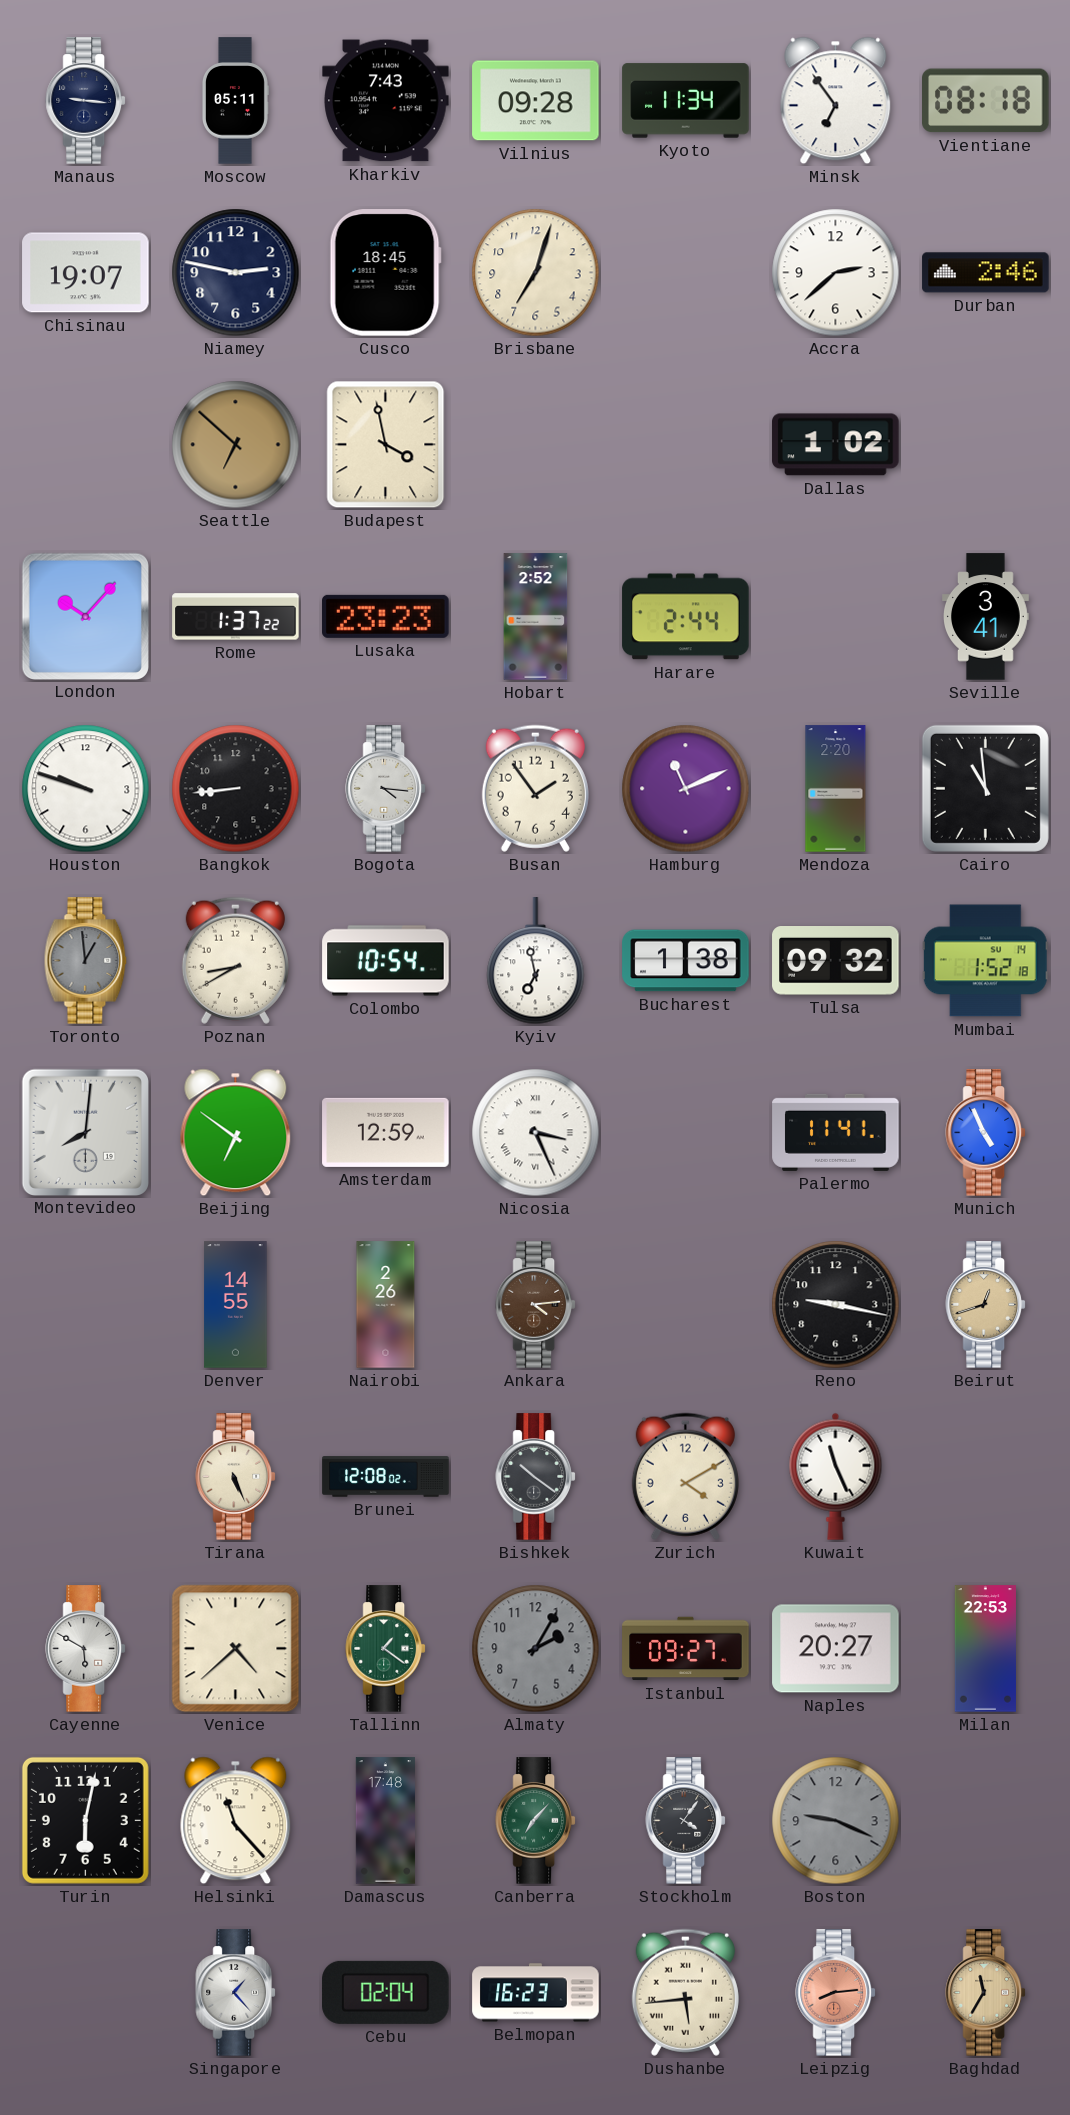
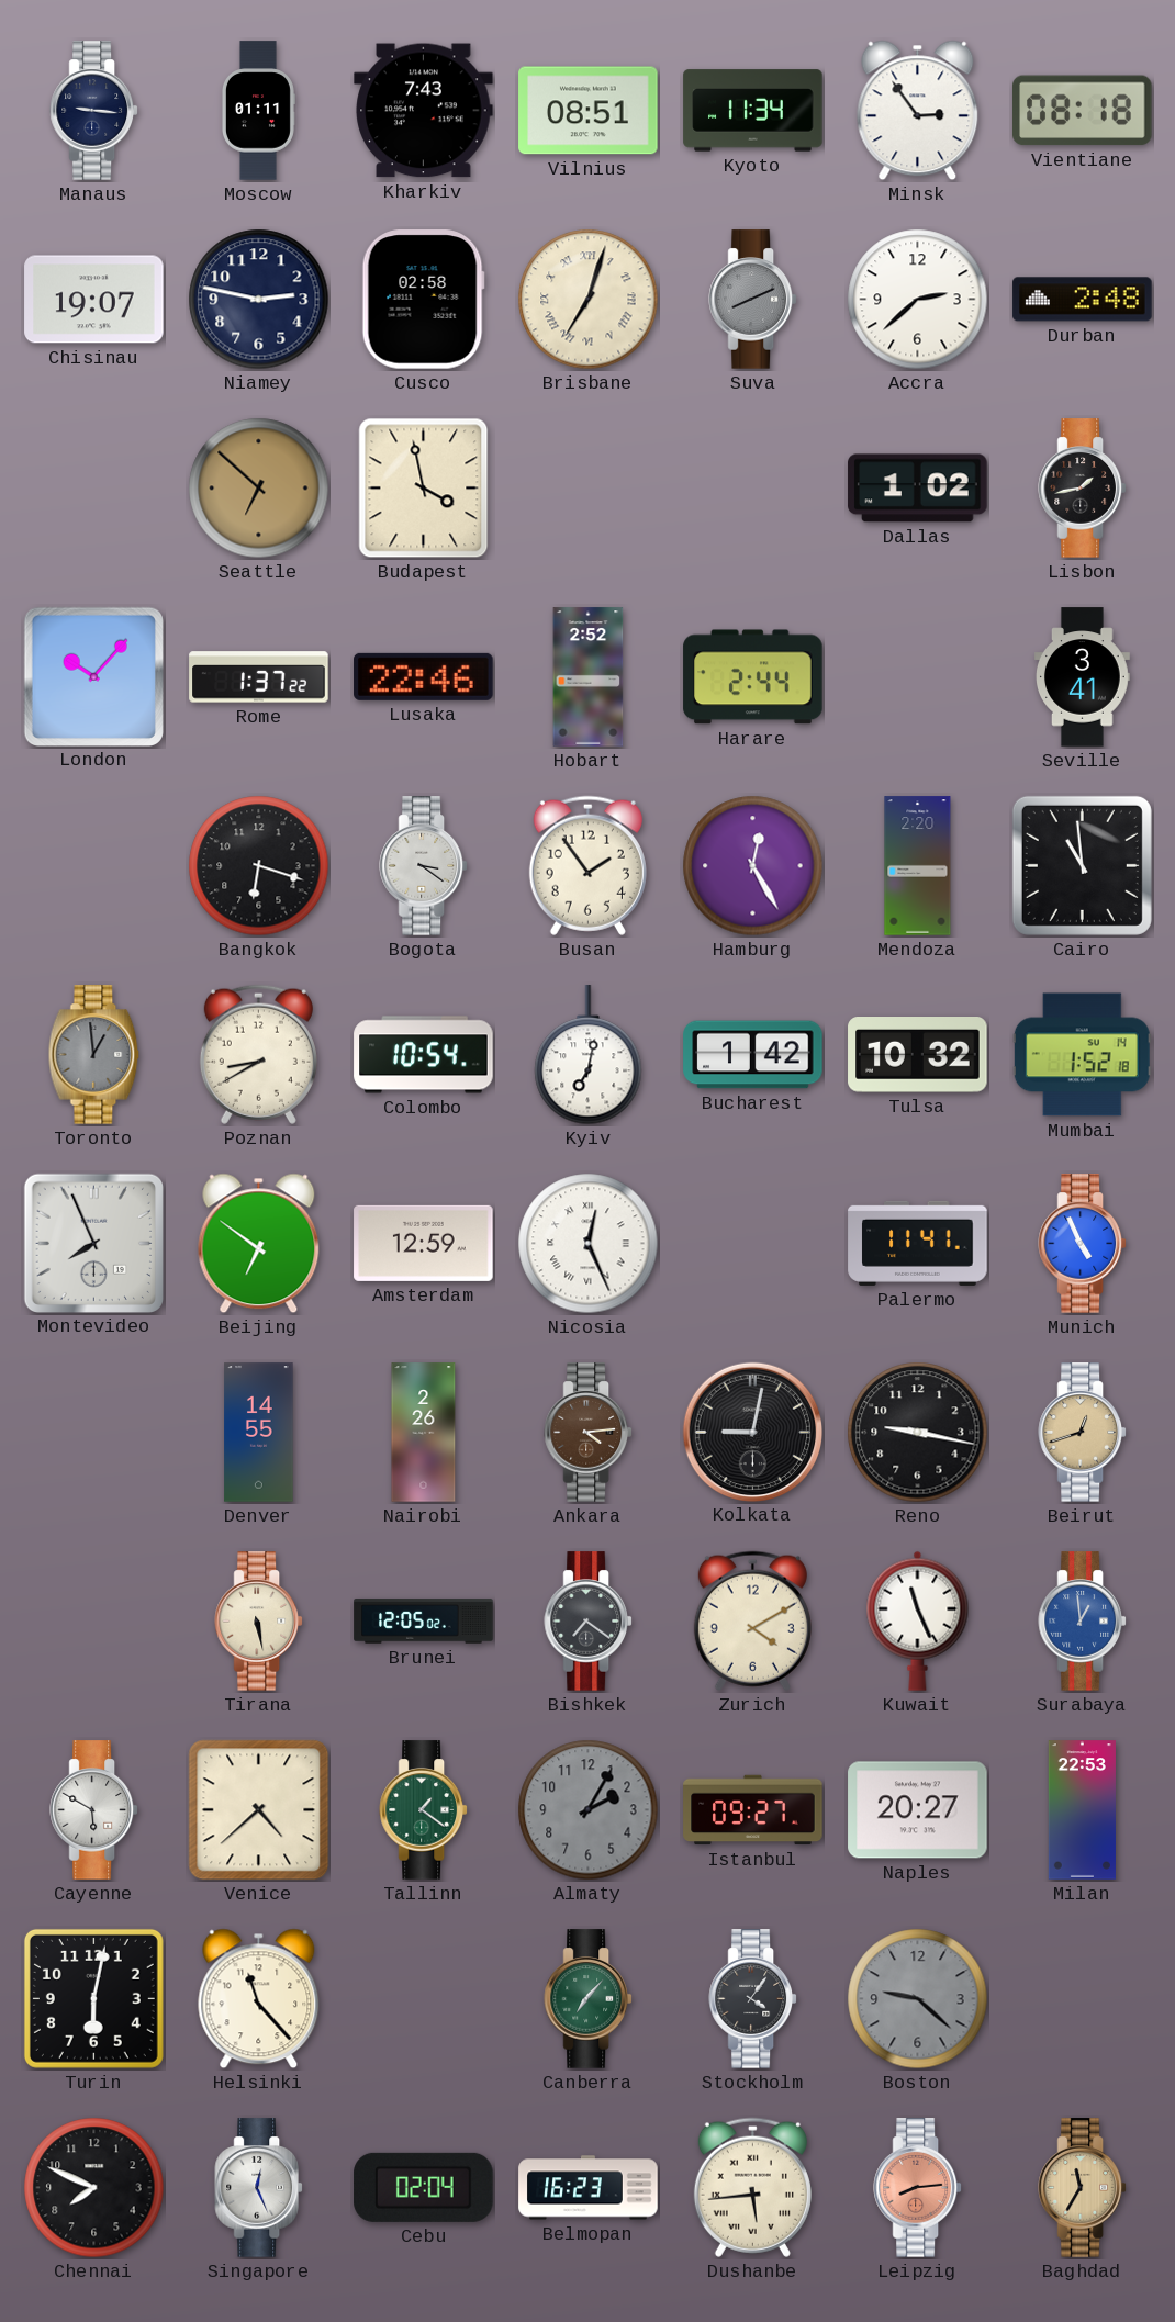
Moscow: 05:11 -> 01:11 (258, 111)
Vilnius: 09:28 -> 08:51 (589, 111)
Minsk: 6:54 -> 2:54 (918, 111)
Cusco: 18:45 -> 02:58 (423, 300)
Brisbane numerals: Arabic -> Roman (589, 300)
Suva: none -> 8:11 (752, 300)
Durban: 2:46 -> 2:48 (1083, 300)
Lisbon: none -> 1:43 (1082, 489)
Lusaka: 23:23 -> 22:46 (424, 676)
Houston: 9:48 -> none (86, 789)
Bangkok: 8:44 -> 6:18 (259, 866)
Bogota: 4:16 -> 3:21 (423, 866)
Hamburg: 11:11 -> 12:25 (753, 866)
Kyiv: 6:58 -> 7:02 (589, 1055)
Bucharest: 1:38 -> 1:42 (753, 1055)
Tulsa: 09:32 -> 10:32 (918, 1055)
Montevideo: 8:01 -> 7:56 (93, 1243)
Nicosia: 3:26 -> 12:26 (589, 1244)
Kolkata: none -> 9:02 (753, 1432)
Tirana: 5:26 -> 5:28 (258, 1622)
Brunei: 12:08 -> 12:05 (424, 1622)
Bishkek: 10:21 -> 7:21 (587, 1622)
Surabaya: none -> 12:59 (1082, 1622)
Damascus: 17:48 -> none (385, 1821)
Boston: 9:19 -> 9:22 (918, 1999)
Chennai: none -> 7:49 (94, 2188)
Singapore: 1:23 -> 12:26 (258, 2188)
